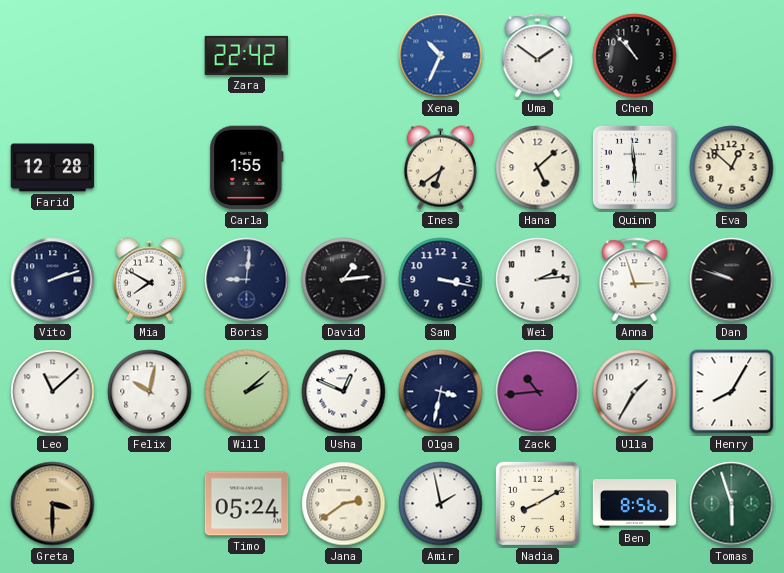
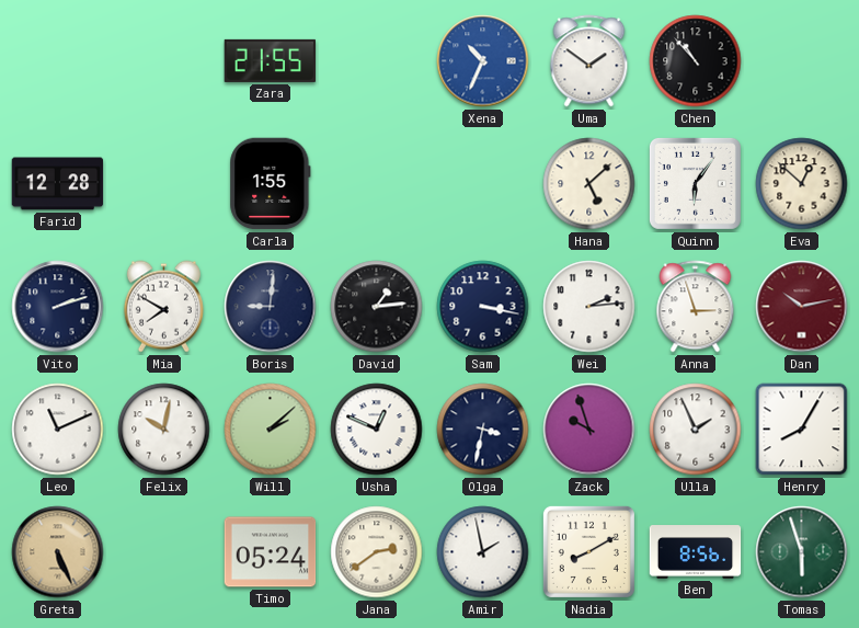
Zara: 22:42 -> 21:55 (271, 60)
Ines: 6:39 -> none (440, 168)
Quinn: 5:59 -> 6:06 (695, 183)
Dan: 9:48 -> 10:13 (802, 307)
Dan dial: black -> burgundy (802, 307)
Leo: 11:08 -> 11:11 (58, 430)
Zack: 10:44 -> 9:57 (589, 430)
Ulla: 1:35 -> 1:56 (696, 430)
Greta: 3:30 -> 5:26 (58, 552)
